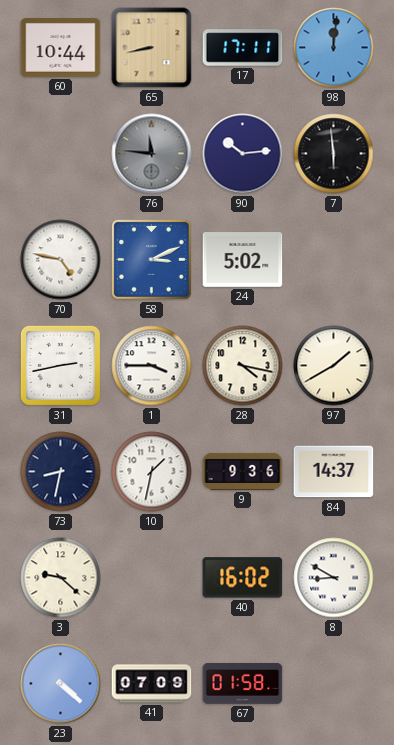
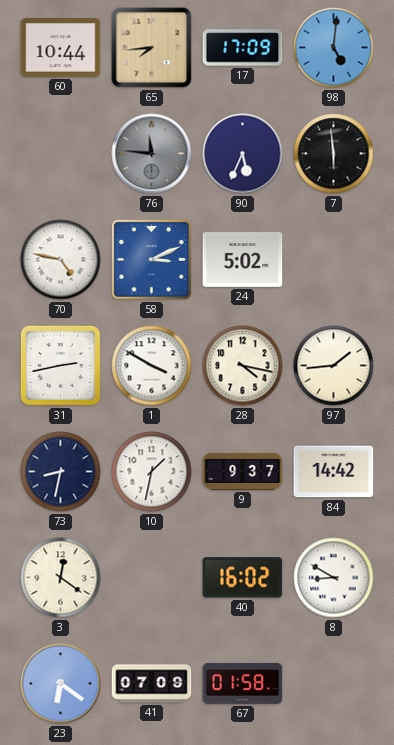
65: 8:43 -> 7:44 (152, 48)
17: 17:11 -> 17:09 (243, 48)
98: 12:01 -> 5:01 (334, 48)
90: 10:14 -> 5:34 (243, 154)
1: 3:45 -> 3:50 (152, 366)
97: 1:40 -> 1:44 (334, 366)
9: 9:36 -> 9:37 (243, 471)
84: 14:37 -> 14:42 (334, 472)
3: 9:22 -> 12:21 (61, 578)
23: 4:22 -> 6:21 (61, 684)
